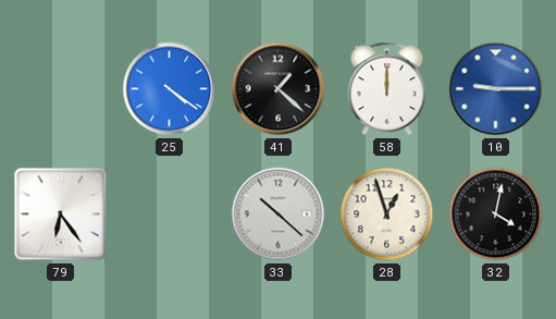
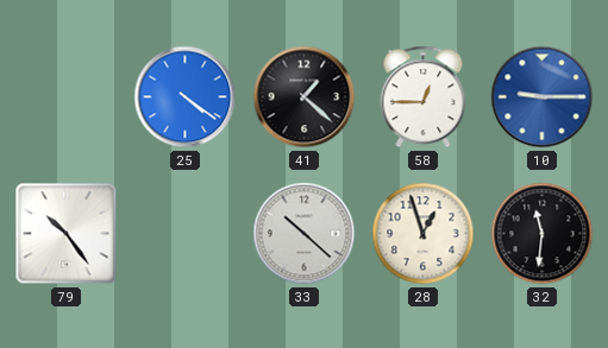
58: 12:00 -> 12:45 (424, 97)
79: 6:24 -> 10:24 (67, 234)
32: 4:02 -> 11:31 (543, 234)
